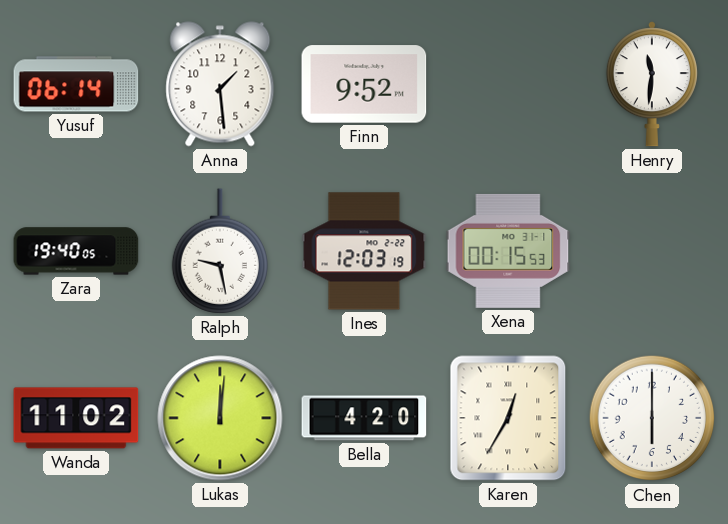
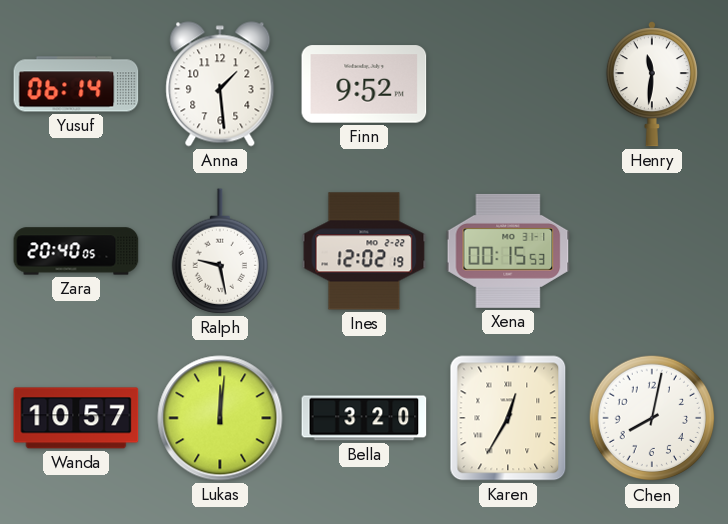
Zara: 19:40 -> 20:40 (76, 251)
Ines: 12:03 -> 12:02 (364, 251)
Wanda: 11:02 -> 10:57 (76, 418)
Bella: 4:20 -> 3:20 (364, 418)
Chen: 6:00 -> 8:02 (652, 418)
